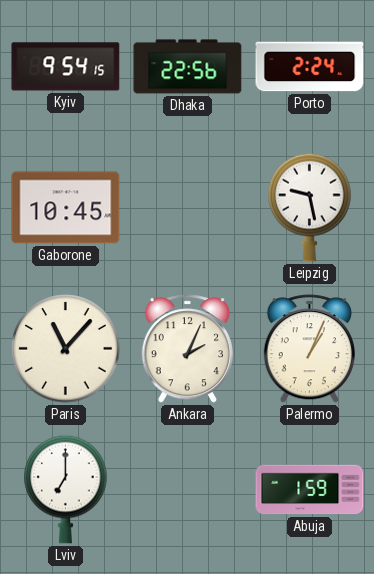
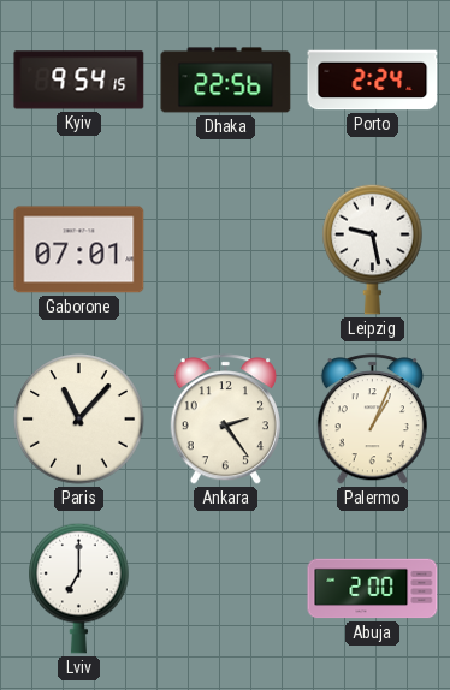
Gaborone: 10:45 -> 07:01 (79, 250)
Ankara: 2:04 -> 2:24 (225, 420)
Abuja: 1:59 -> 2:00 (373, 589)
